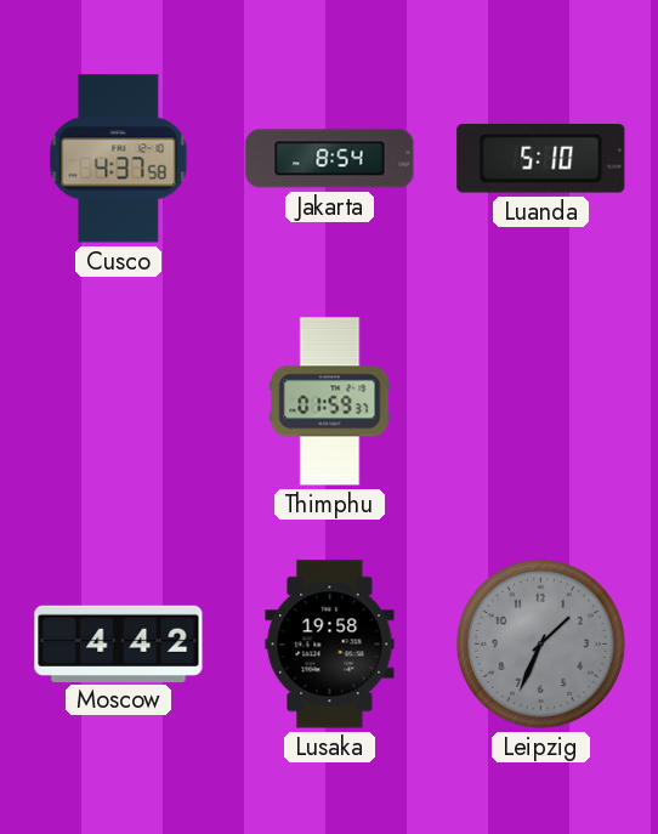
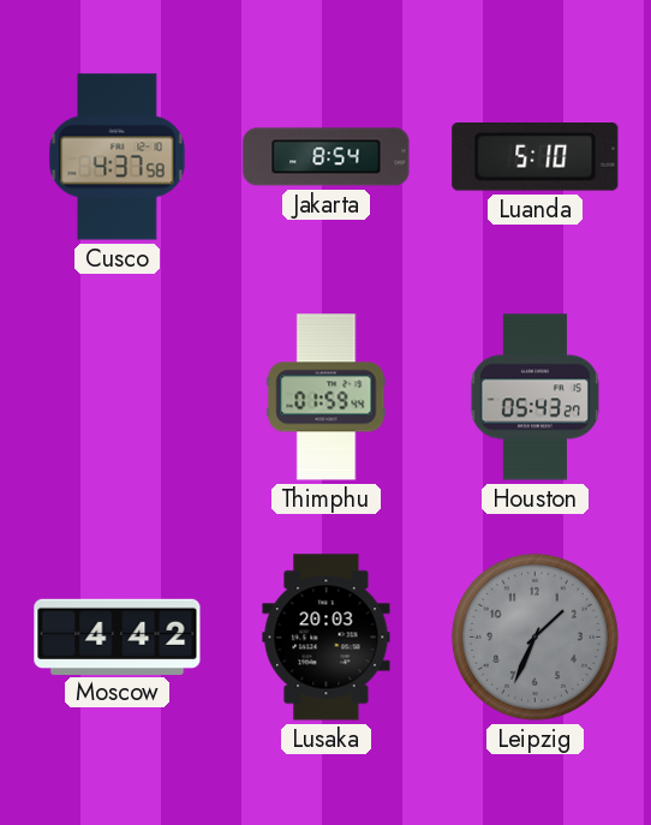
Thimphu: 01:59:37 -> 01:59:44 (327, 397)
Houston: none -> 05:43 (534, 397)
Lusaka: 19:58 -> 20:03 (327, 638)
